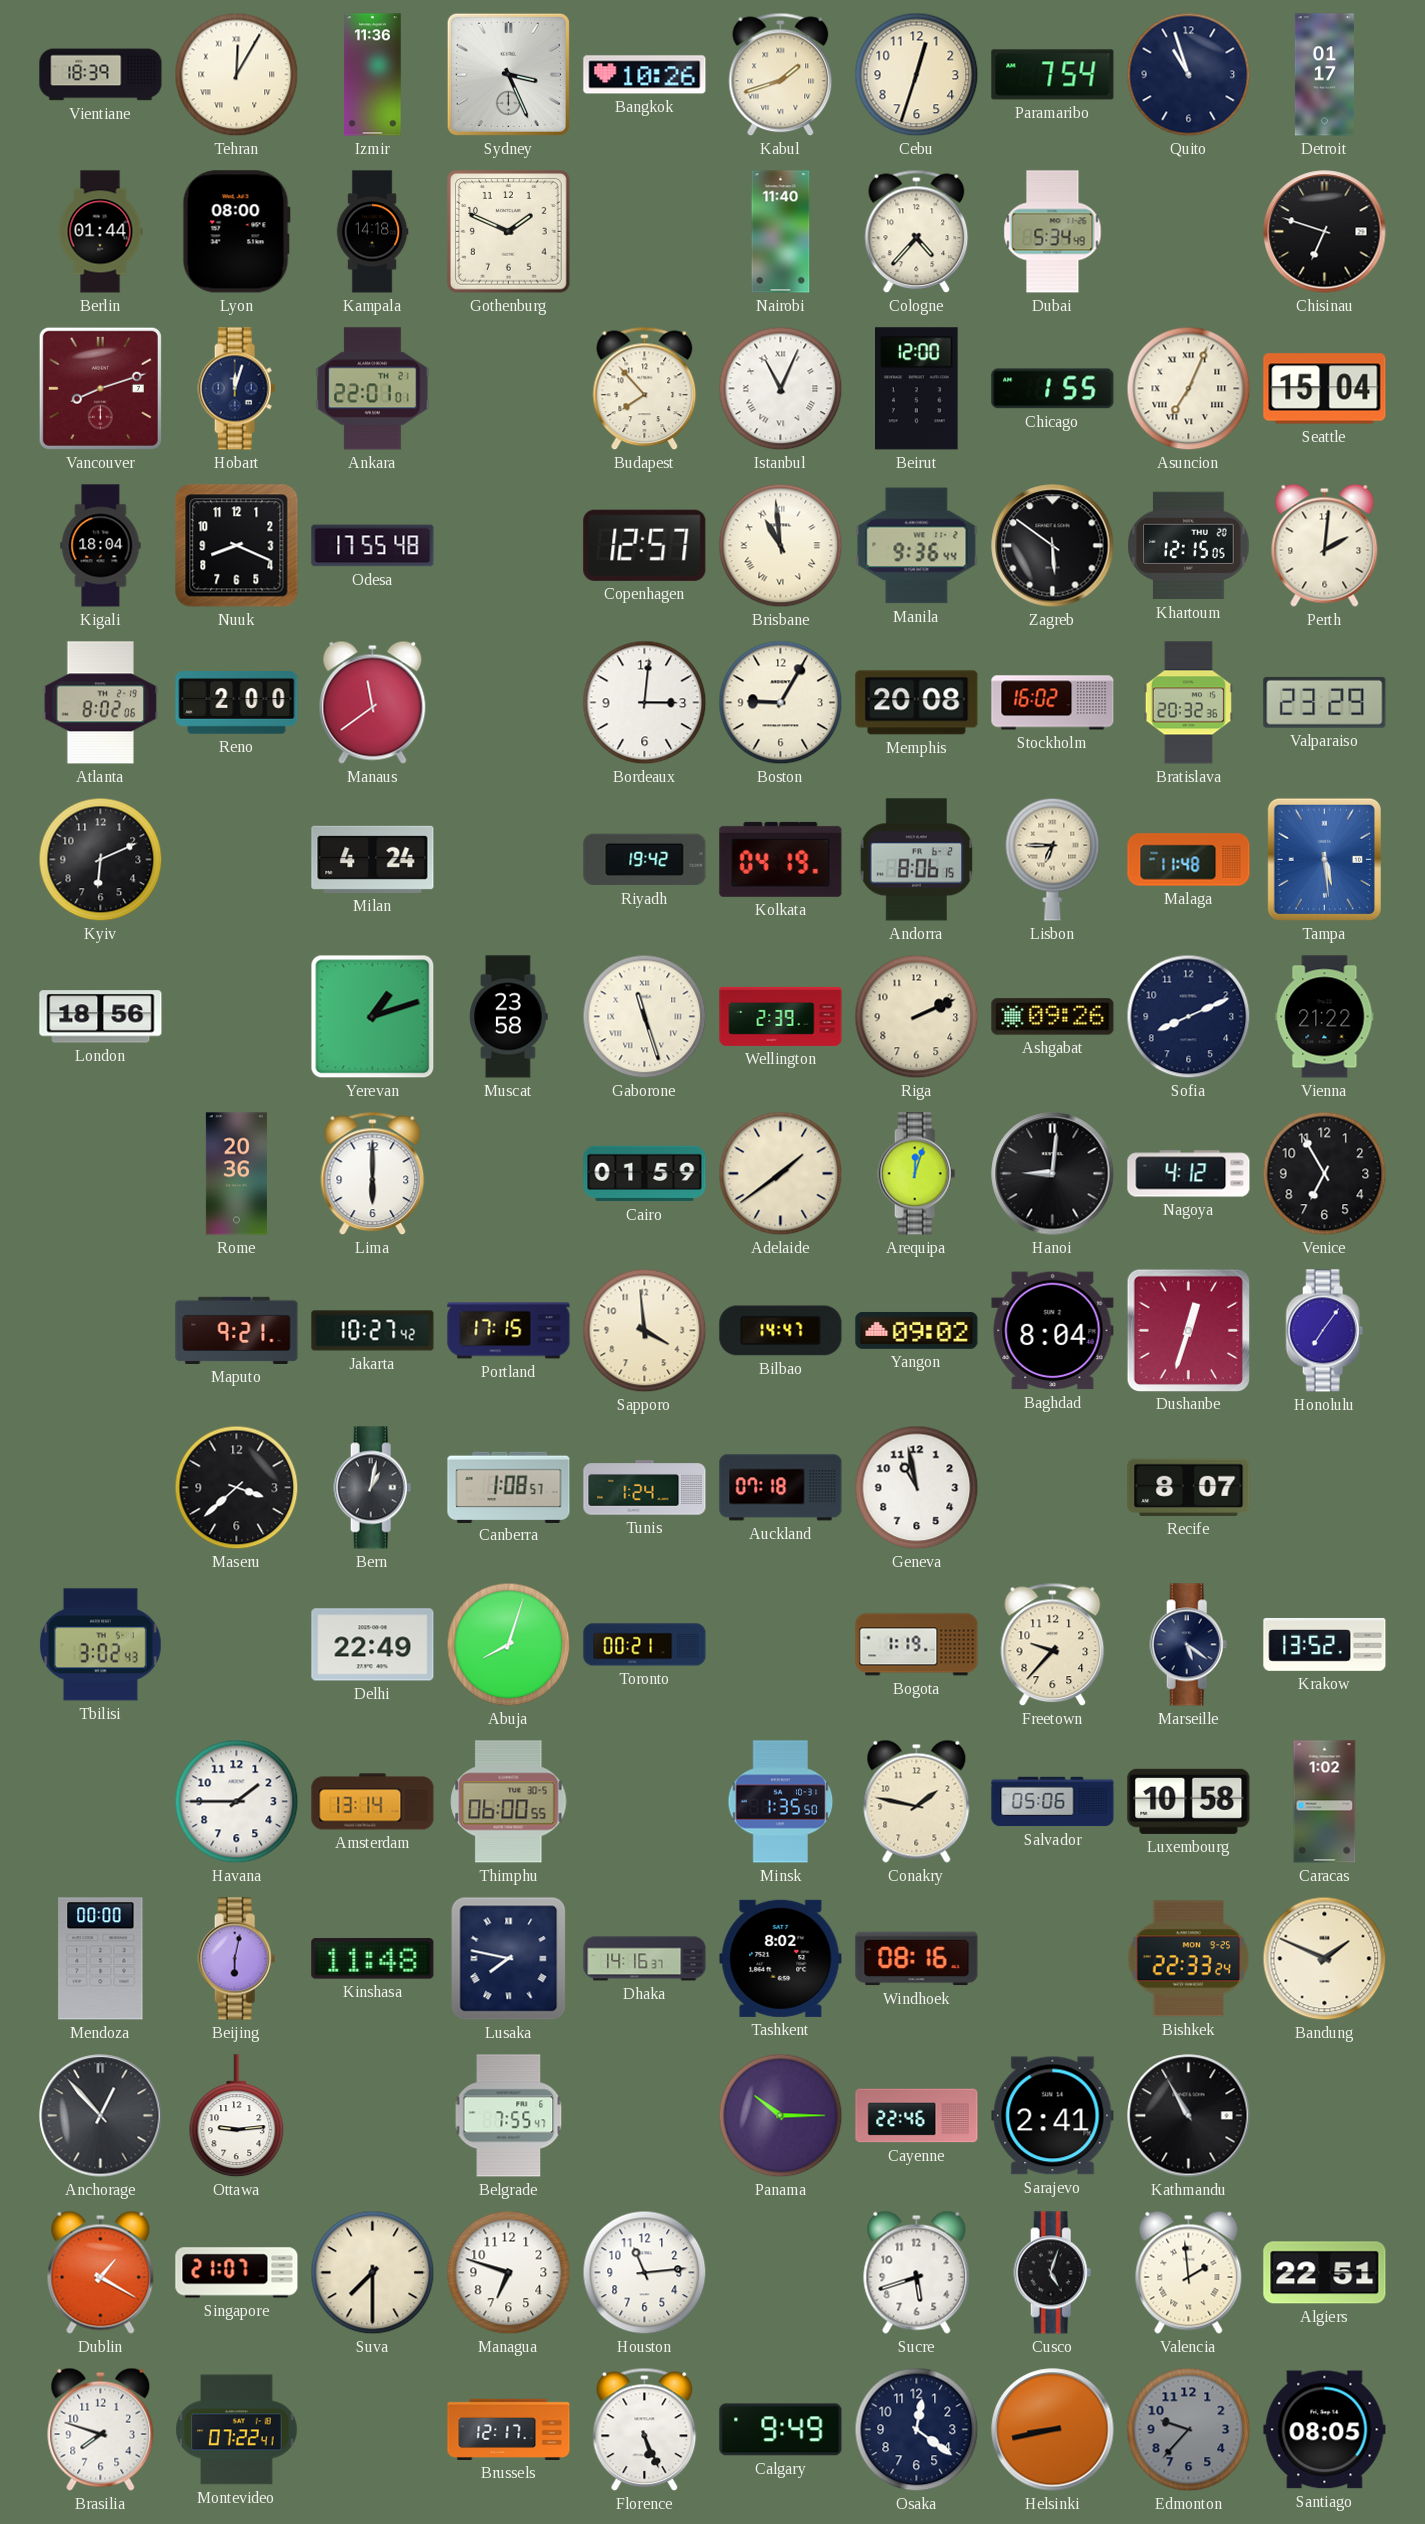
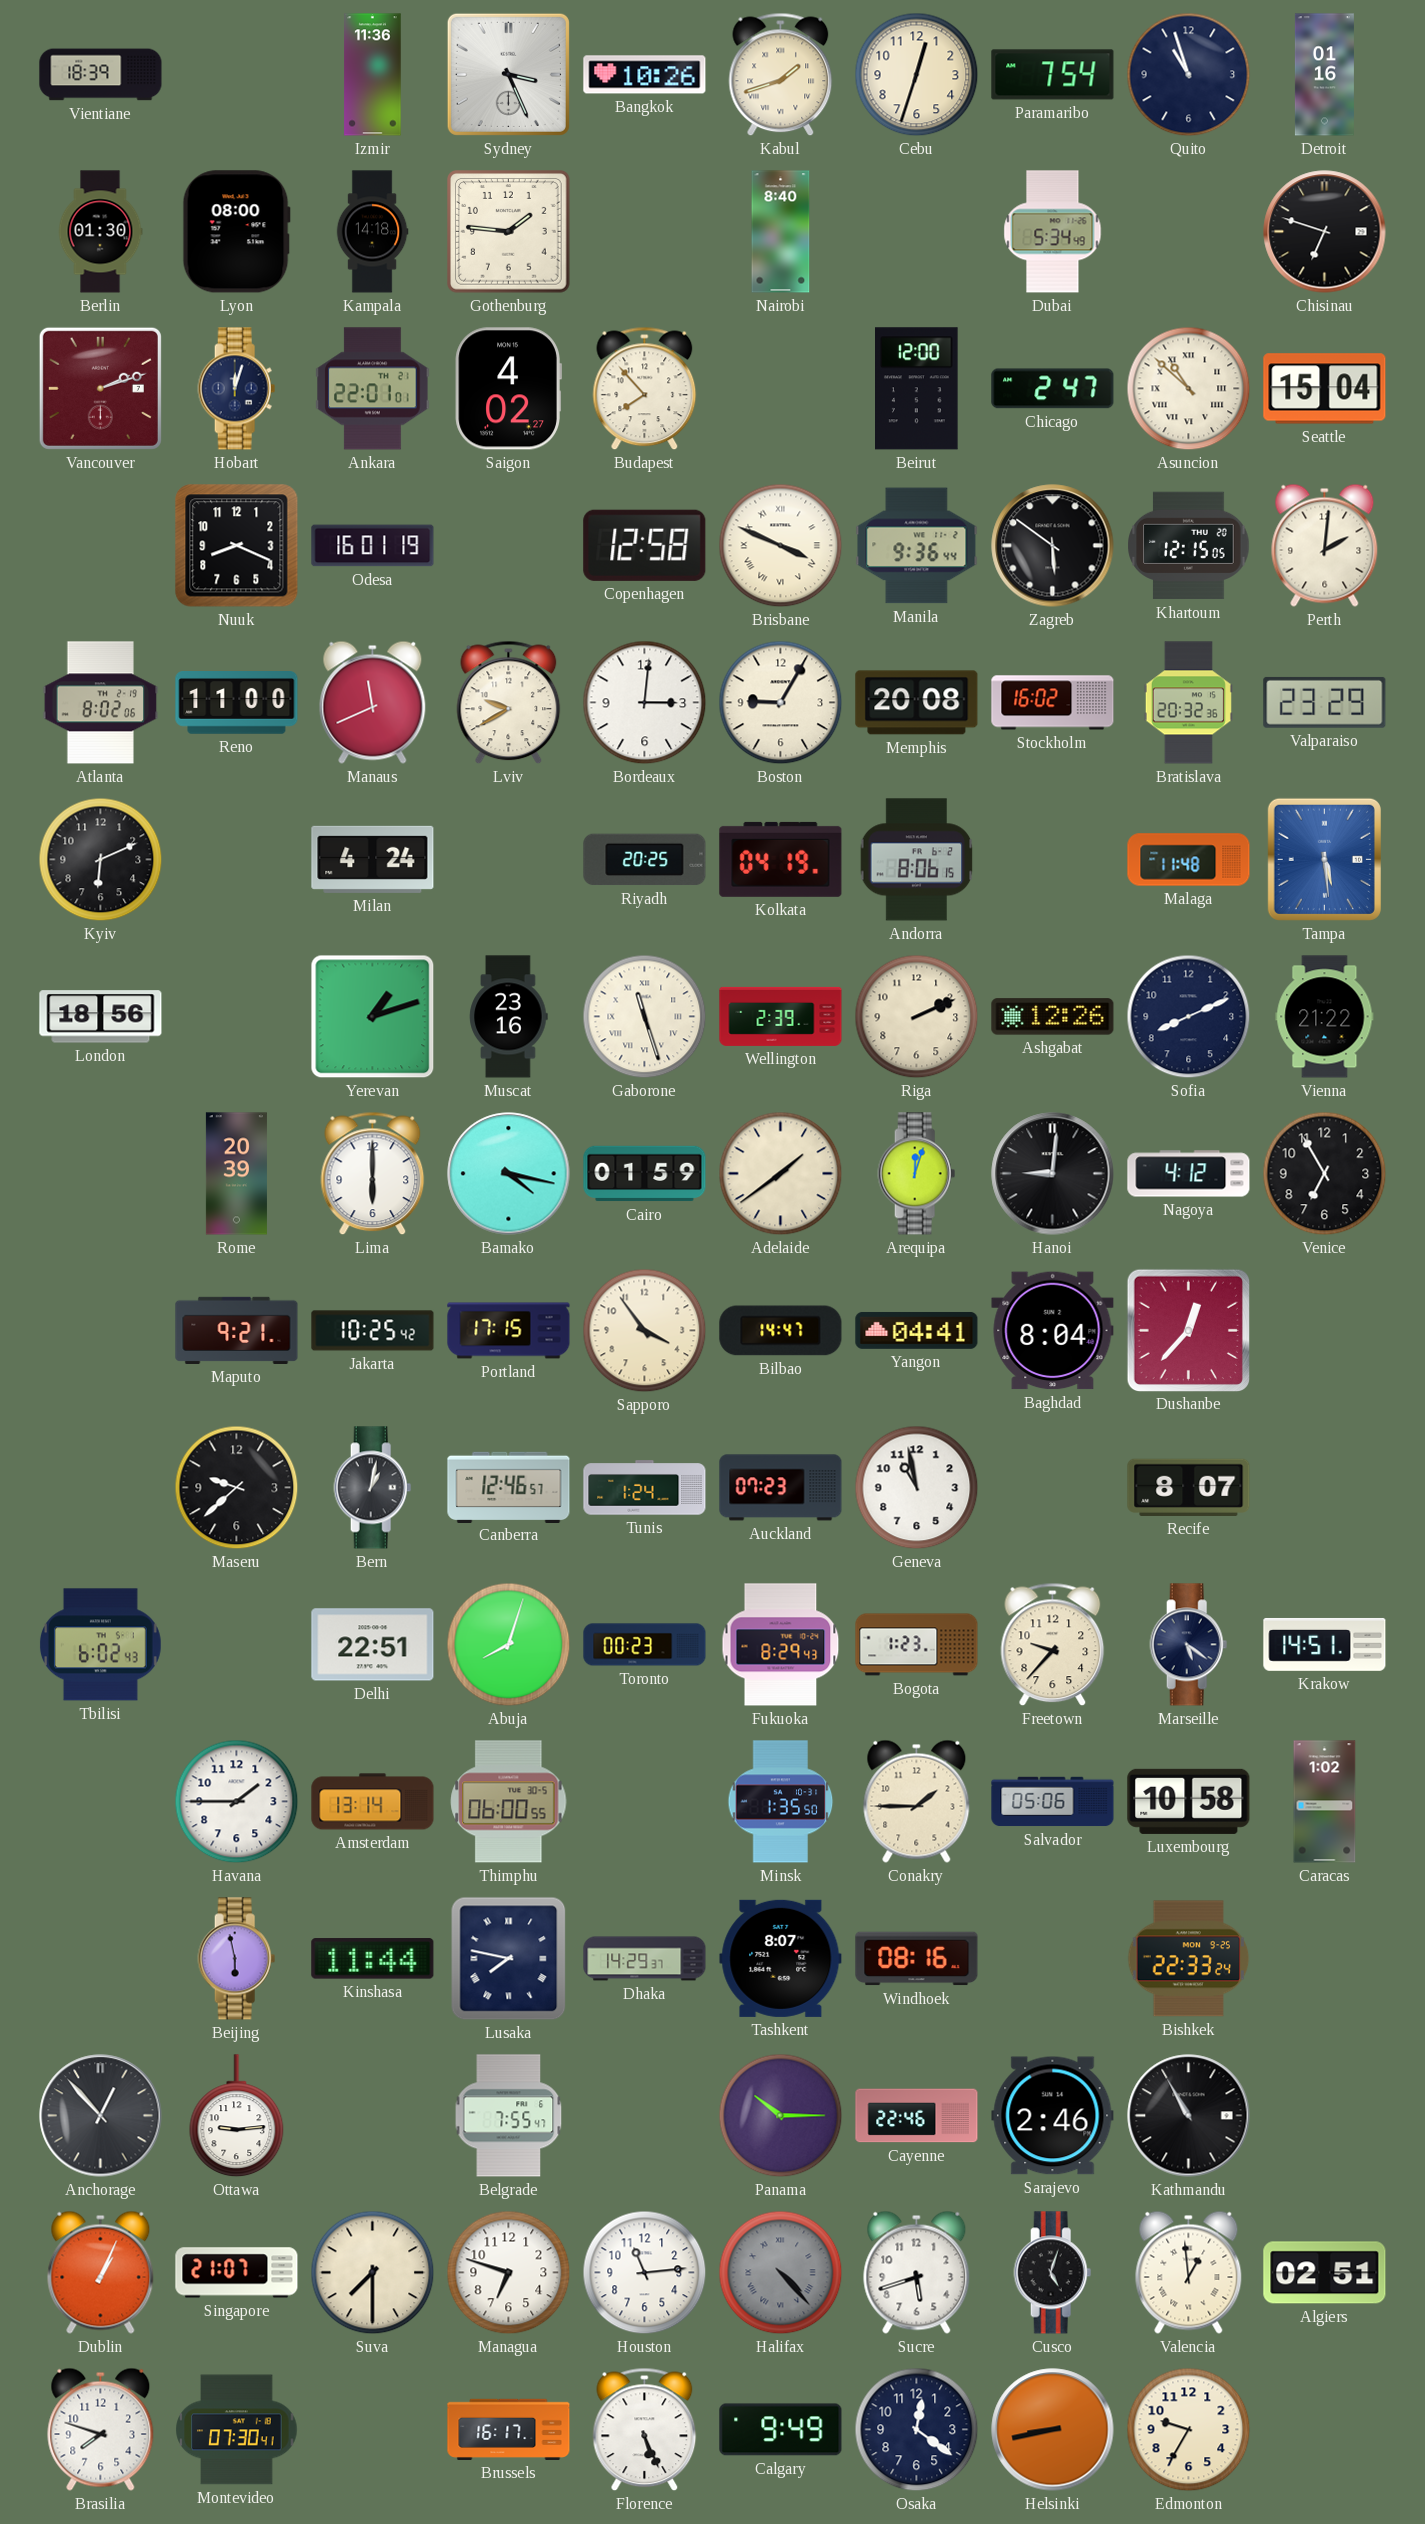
Tehran: 12:05 -> none (237, 75)
Detroit: 01:17 -> 01:16 (1324, 75)
Berlin: 01:44 -> 01:30 (100, 232)
Gothenburg: 1:49 -> 1:46 (509, 232)
Nairobi: 11:40 -> 8:40 (781, 232)
Cologne: 4:37 -> none (917, 232)
Vancouver: 8:12 -> 2:12 (100, 388)
Saigon: none -> 4:02 (508, 389)
Istanbul: 11:04 -> none (781, 389)
Chicago: 1:55 -> 2:47 (1053, 389)
Asuncion: 7:04 -> 10:52 (1189, 389)
Kigali: 18:04 -> none (101, 546)
Odesa: 17:55 -> 16:01 (373, 546)
Copenhagen: 12:57 -> 12:58 (645, 545)
Brisbane: 10:59 -> 3:49 (781, 546)
Reno: 2:00 -> 11:00 (237, 703)
Manaus: 11:39 -> 11:41 (373, 702)
Lviv: none -> 9:40 (509, 703)
Riyadh: 19:42 -> 20:25 (645, 860)
Lisbon: 6:45 -> none (1053, 859)
Muscat: 23:58 -> 23:16 (509, 1017)
Ashgabat: 09:26 -> 12:26 (1053, 1017)
Rome: 20:36 -> 20:39 (236, 1174)
Bamako: none -> 4:17 (509, 1174)
Jakarta: 10:27 -> 10:25 (373, 1331)
Sapporo: 3:59 -> 3:54 (645, 1331)
Yangon: 09:02 -> 04:41 (917, 1330)
Dushanbe: 12:33 -> 12:37 (1188, 1330)
Honolulu: 7:06 -> none (1325, 1331)
Maseru: 3:38 -> 9:38 (237, 1488)
Canberra: 1:08 -> 12:46 (509, 1487)
Auckland: 07:18 -> 07:23 (781, 1488)
Tbilisi: 3:02 -> 6:02 (100, 1645)
Delhi: 22:49 -> 22:51 (373, 1645)
Toronto: 00:21 -> 00:23 (645, 1645)
Fukuoka: none -> 8:29 (781, 1645)
Bogota: 1:19 -> 1:23 (917, 1645)
Krakow: 13:52 -> 14:51 (1325, 1644)
Conakry: 1:47 -> 1:45 (917, 1801)
Mendoza: 00:00 -> none (101, 1959)
Beijing: 6:02 -> 5:58 (237, 1959)
Kinshasa: 11:48 -> 11:44 (373, 1959)
Dhaka: 14:16 -> 14:29 (645, 1959)
Tashkent: 8:02 -> 8:07 (781, 1958)
Bandung: 1:49 -> none (1325, 1959)
Sarajevo: 2:41 -> 2:46 (1053, 2116)
Dublin: 1:20 -> 1:04 (101, 2272)
Halifax: none -> 4:23 (781, 2273)
Valencia: 1:59 -> 12:59 (1189, 2272)
Algiers: 22:51 -> 02:51 (1325, 2273)
Montevideo: 07:22 -> 07:30 (237, 2430)
Brussels: 12:17 -> 16:17 (509, 2429)
Edmonton: 9:37 -> 9:35 (1189, 2430)
Edmonton dial: grey -> cream (1189, 2430)
Santiago: 08:05 -> none (1325, 2430)
